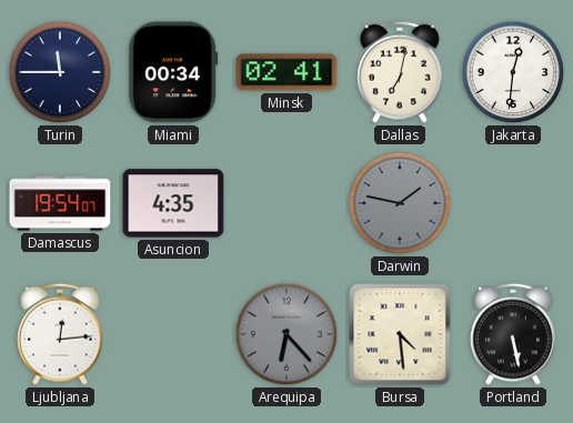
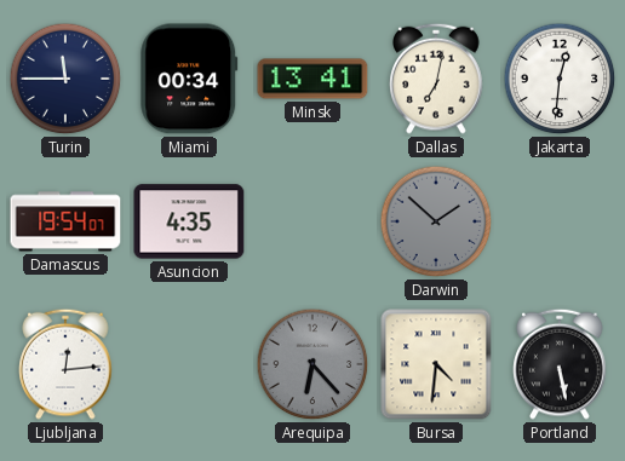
Minsk: 02:41 -> 13:41 (312, 79)
Darwin: 1:47 -> 1:52 (436, 221)
Bursa: 4:29 -> 4:31 (436, 364)
